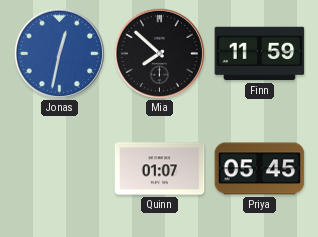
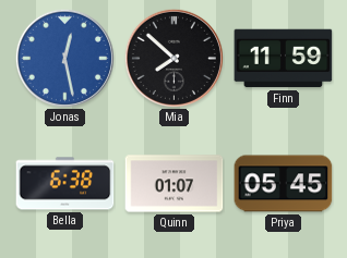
Jonas: 12:32 -> 12:28 (64, 58)
Bella: none -> 6:38 (65, 184)
